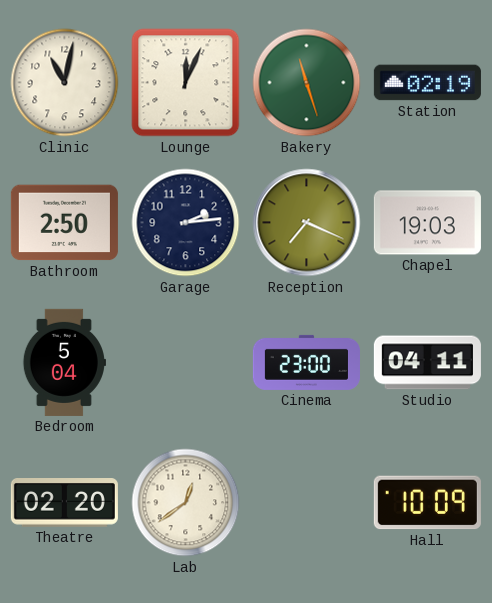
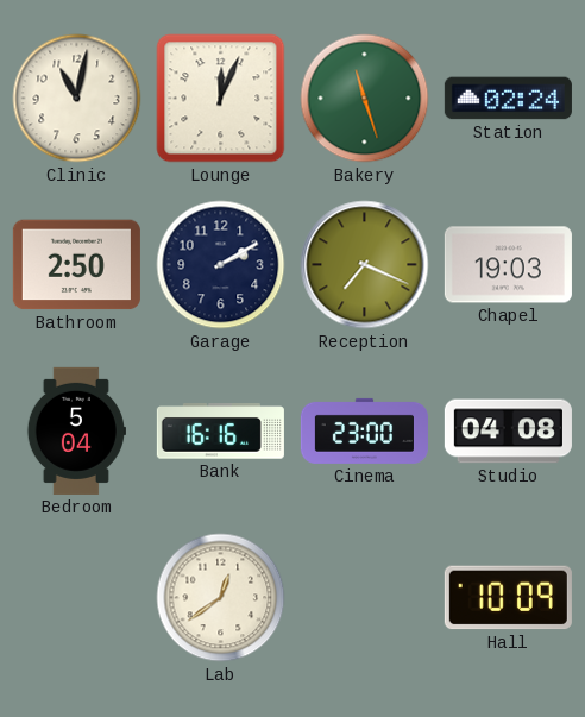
Station: 02:19 -> 02:24 (508, 99)
Garage: 2:14 -> 2:10 (221, 265)
Bank: none -> 16:16 (220, 432)
Studio: 04:11 -> 04:08 (508, 432)
Theatre: 02:20 -> none (64, 503)
